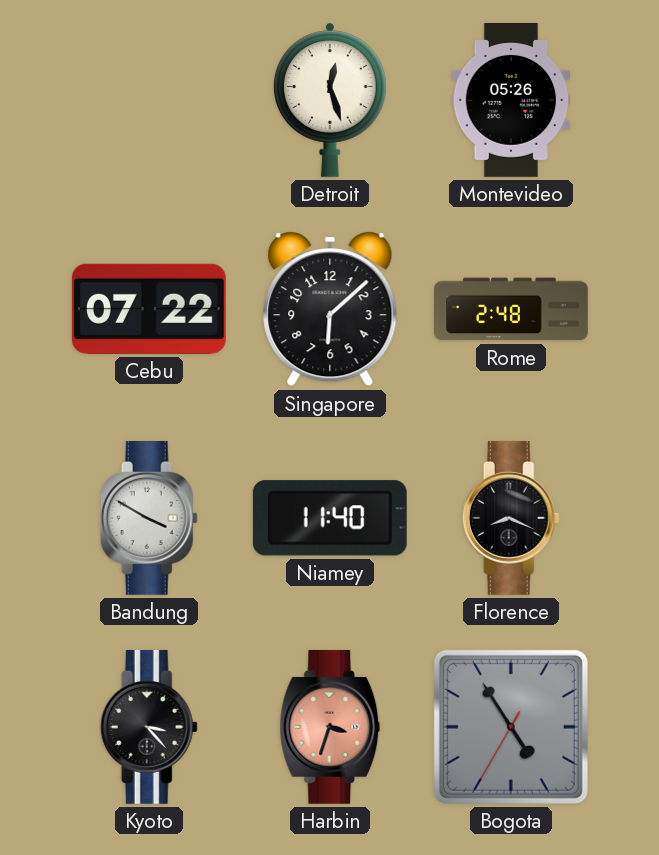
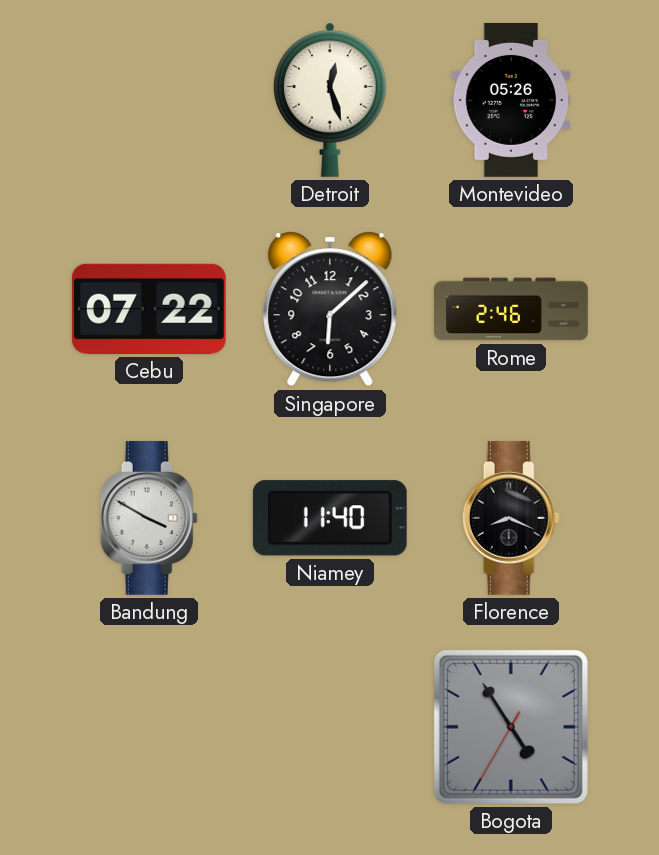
Rome: 2:48 -> 2:46 (511, 309)
Kyoto: 3:23 -> none (149, 727)
Harbin: 3:33 -> none (330, 727)
